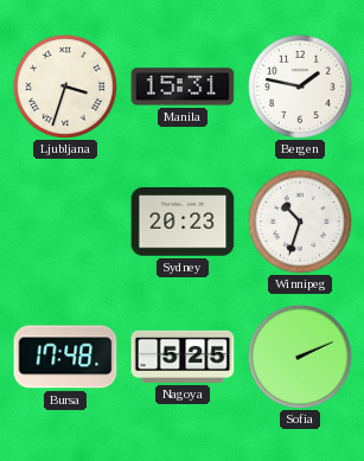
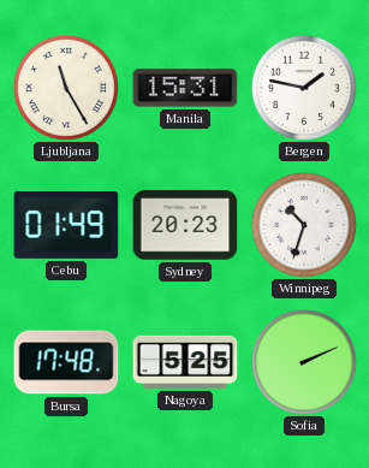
Ljubljana: 3:33 -> 11:25 (66, 88)
Cebu: none -> 01:49 (66, 225)
